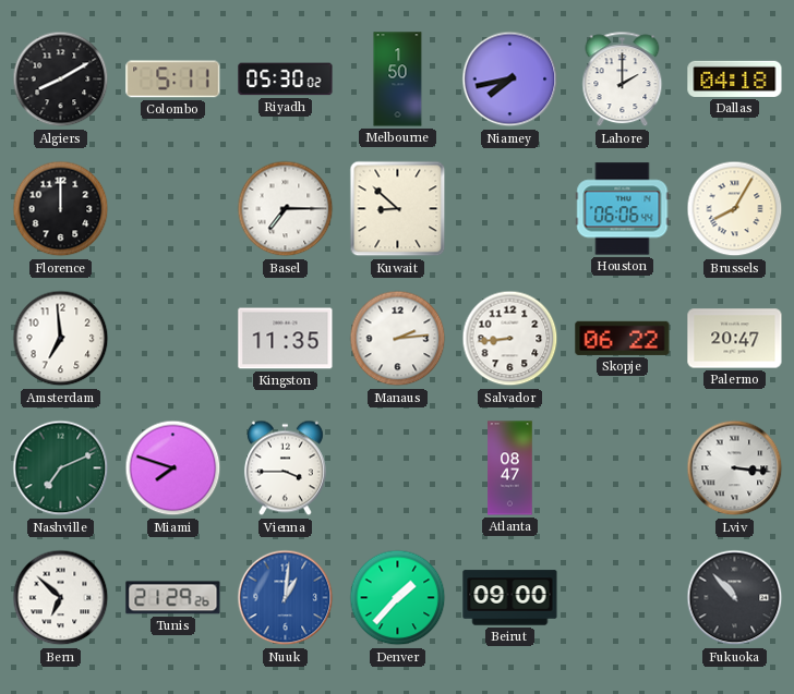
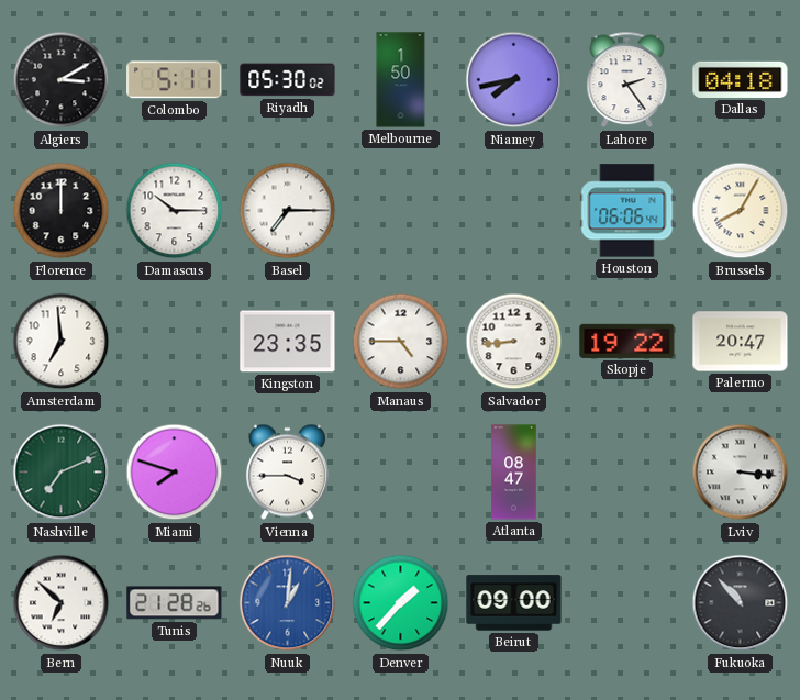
Algiers: 8:10 -> 3:10 (62, 80)
Lahore: 2:00 -> 2:24 (627, 80)
Damascus: none -> 10:15 (175, 211)
Kuwait: 8:52 -> none (398, 209)
Kingston: 11:35 -> 23:35 (288, 342)
Manaus: 2:14 -> 4:45 (401, 342)
Skopje: 06:22 -> 19:22 (627, 341)
Tunis: 21:29 -> 21:28 (175, 603)
